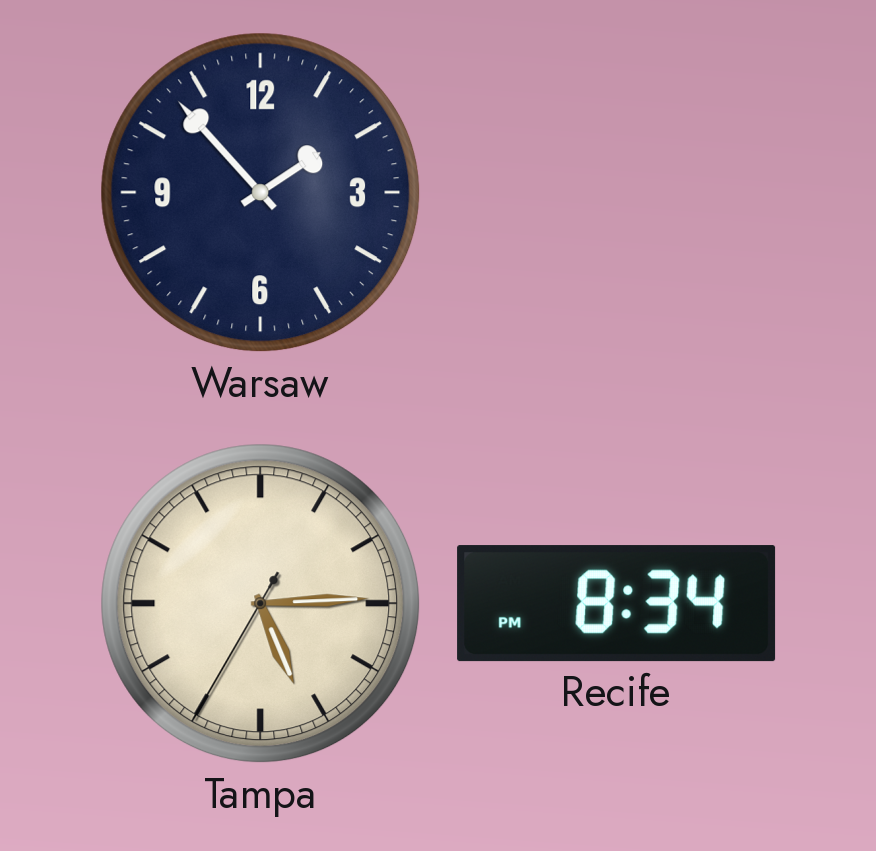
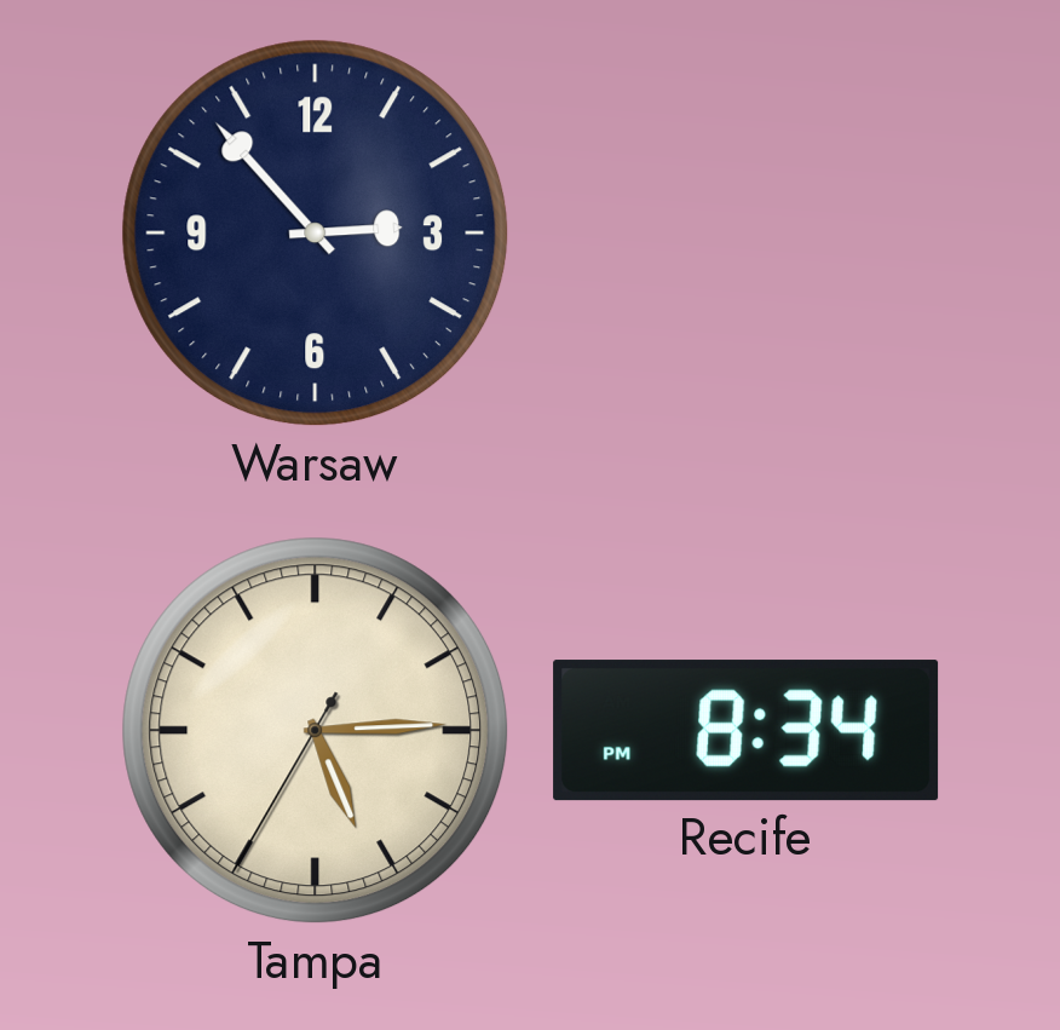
Warsaw: 1:53 -> 2:53 (316, 234)
